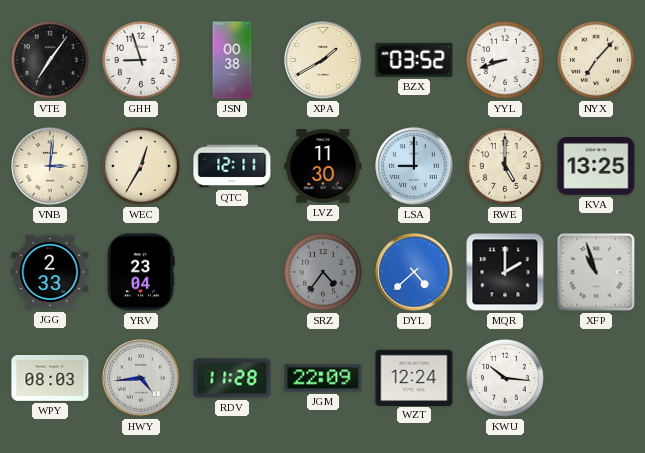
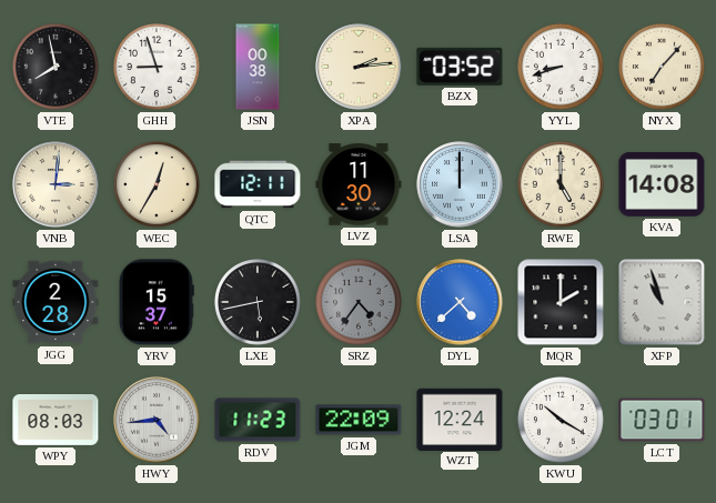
VTE: 7:06 -> 7:58 (57, 68)
XPA: 1:40 -> 2:14 (359, 67)
LSA: 9:00 -> 12:00 (460, 184)
KVA: 13:25 -> 14:08 (662, 184)
JGG: 2:33 -> 2:28 (56, 302)
YRV: 23:04 -> 15:37 (155, 302)
LXE: none -> 5:43 (259, 303)
RDV: 11:28 -> 11:23 (258, 420)
KWU: 10:16 -> 10:20 (562, 421)
LCT: none -> 03:01 (662, 420)
